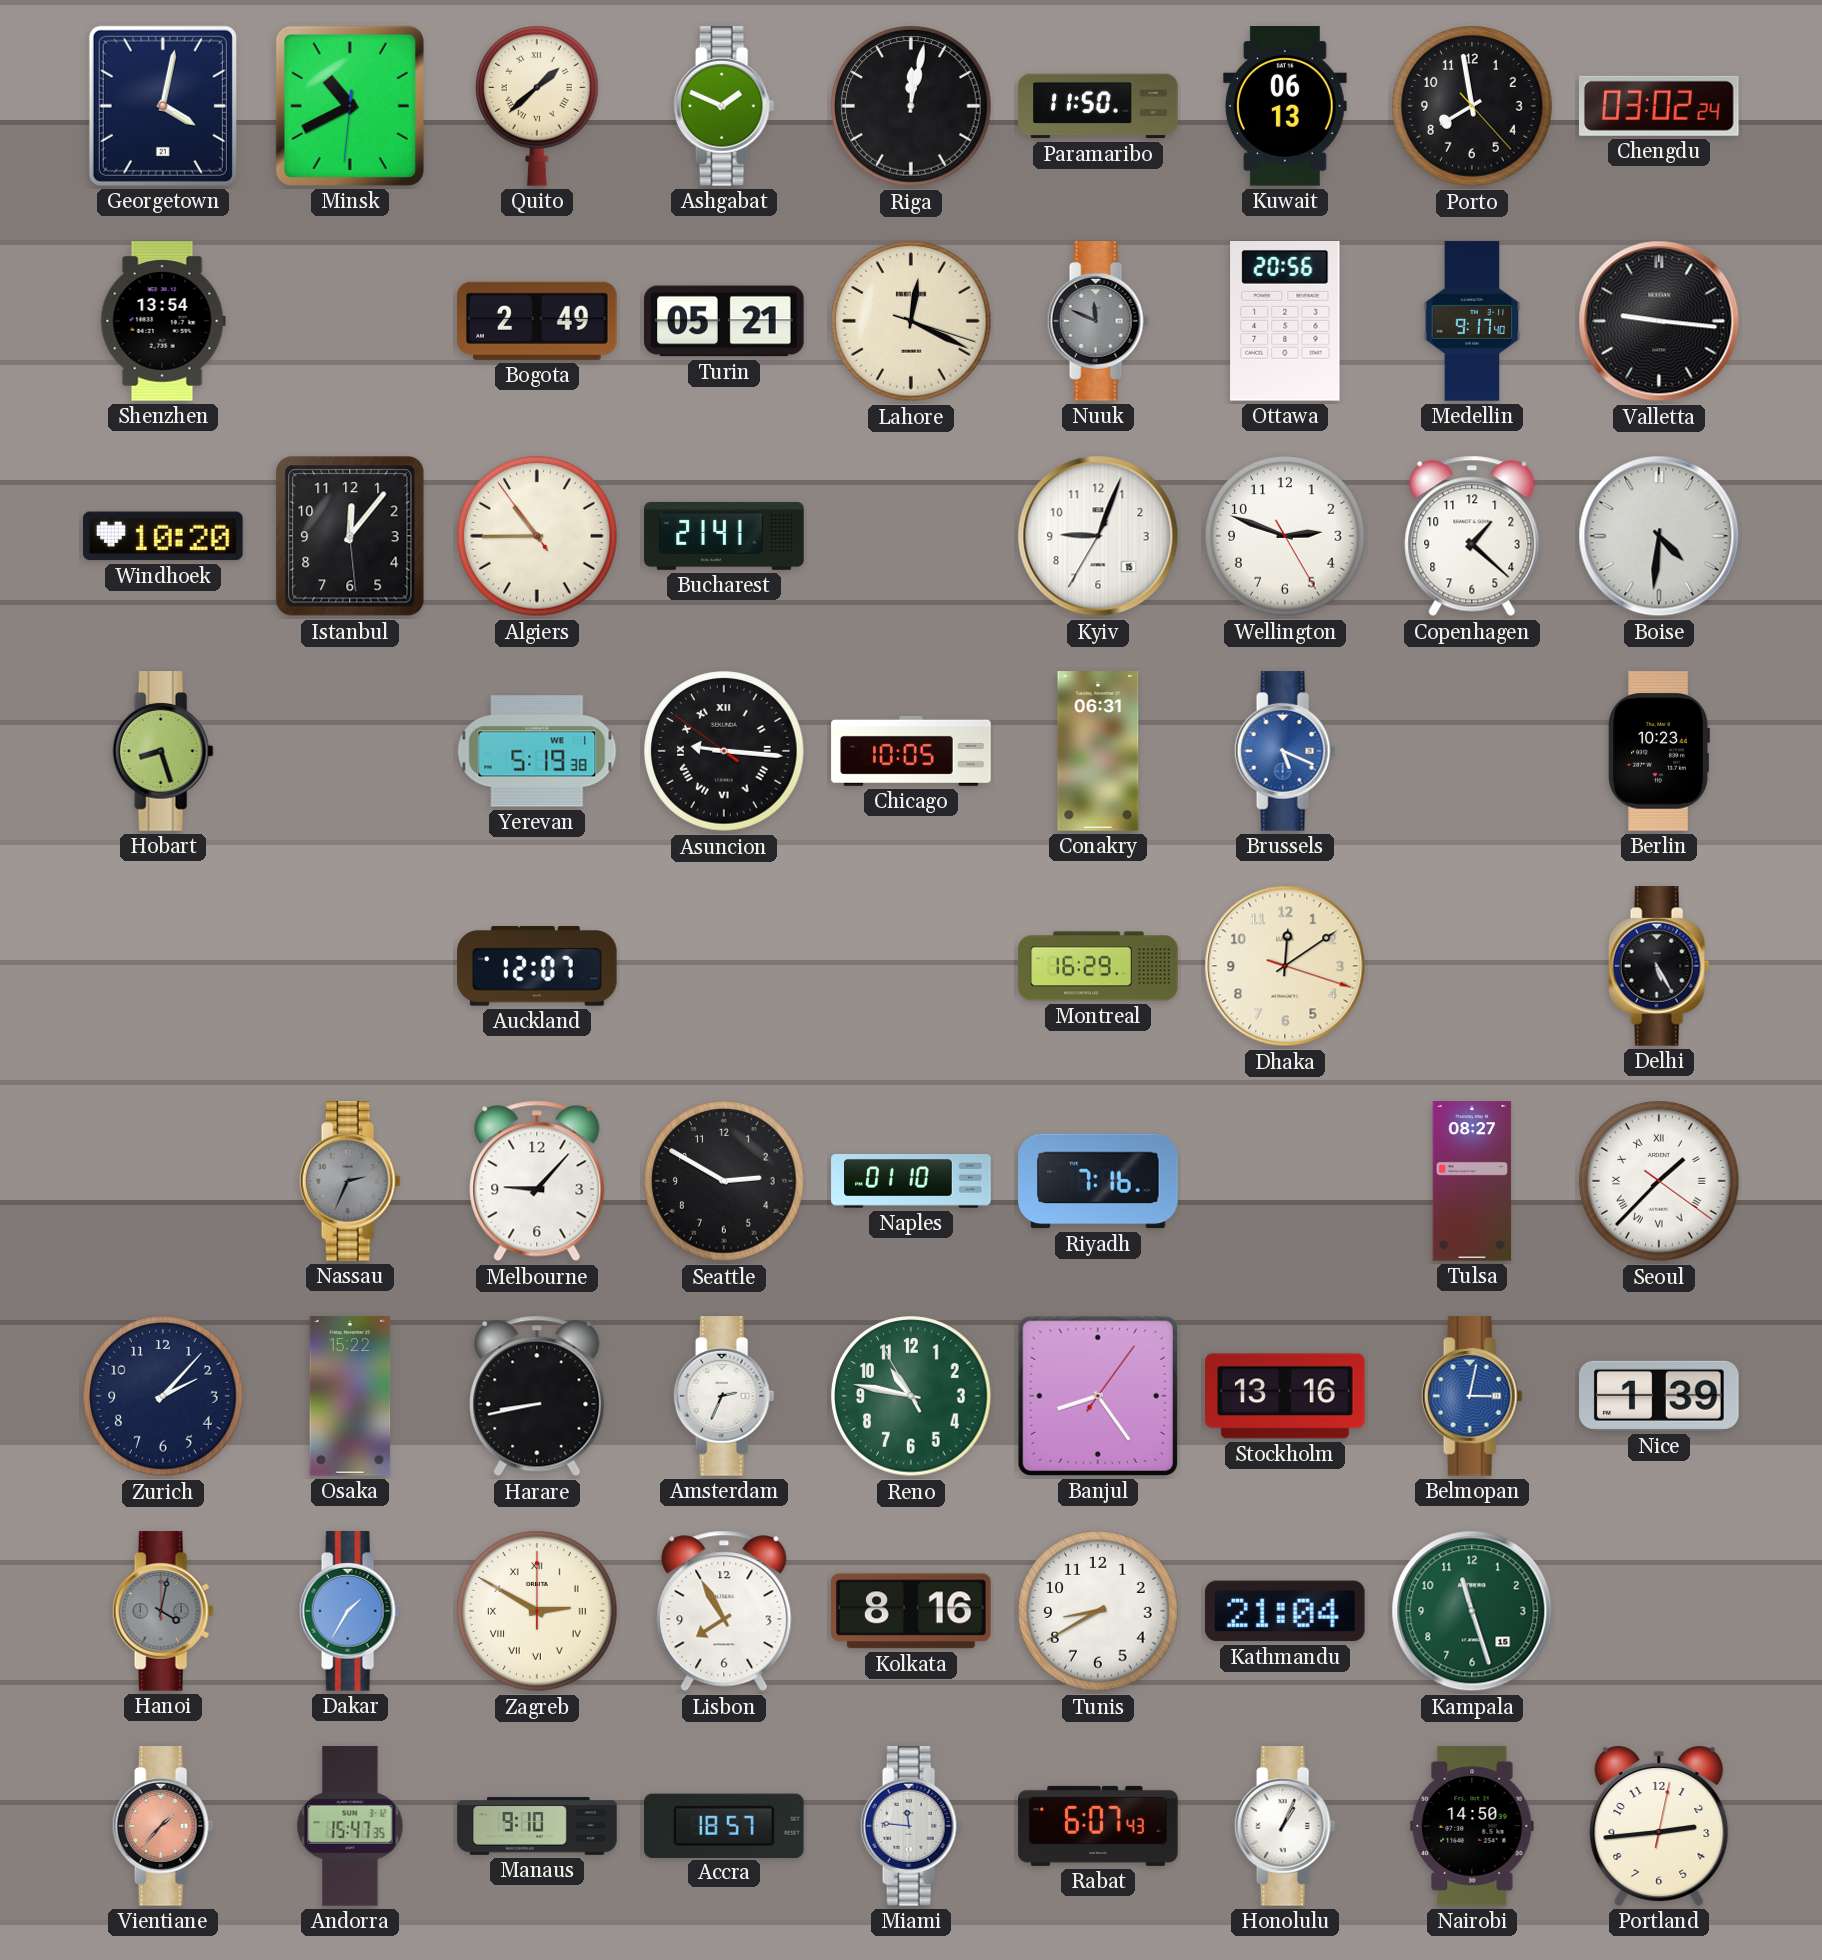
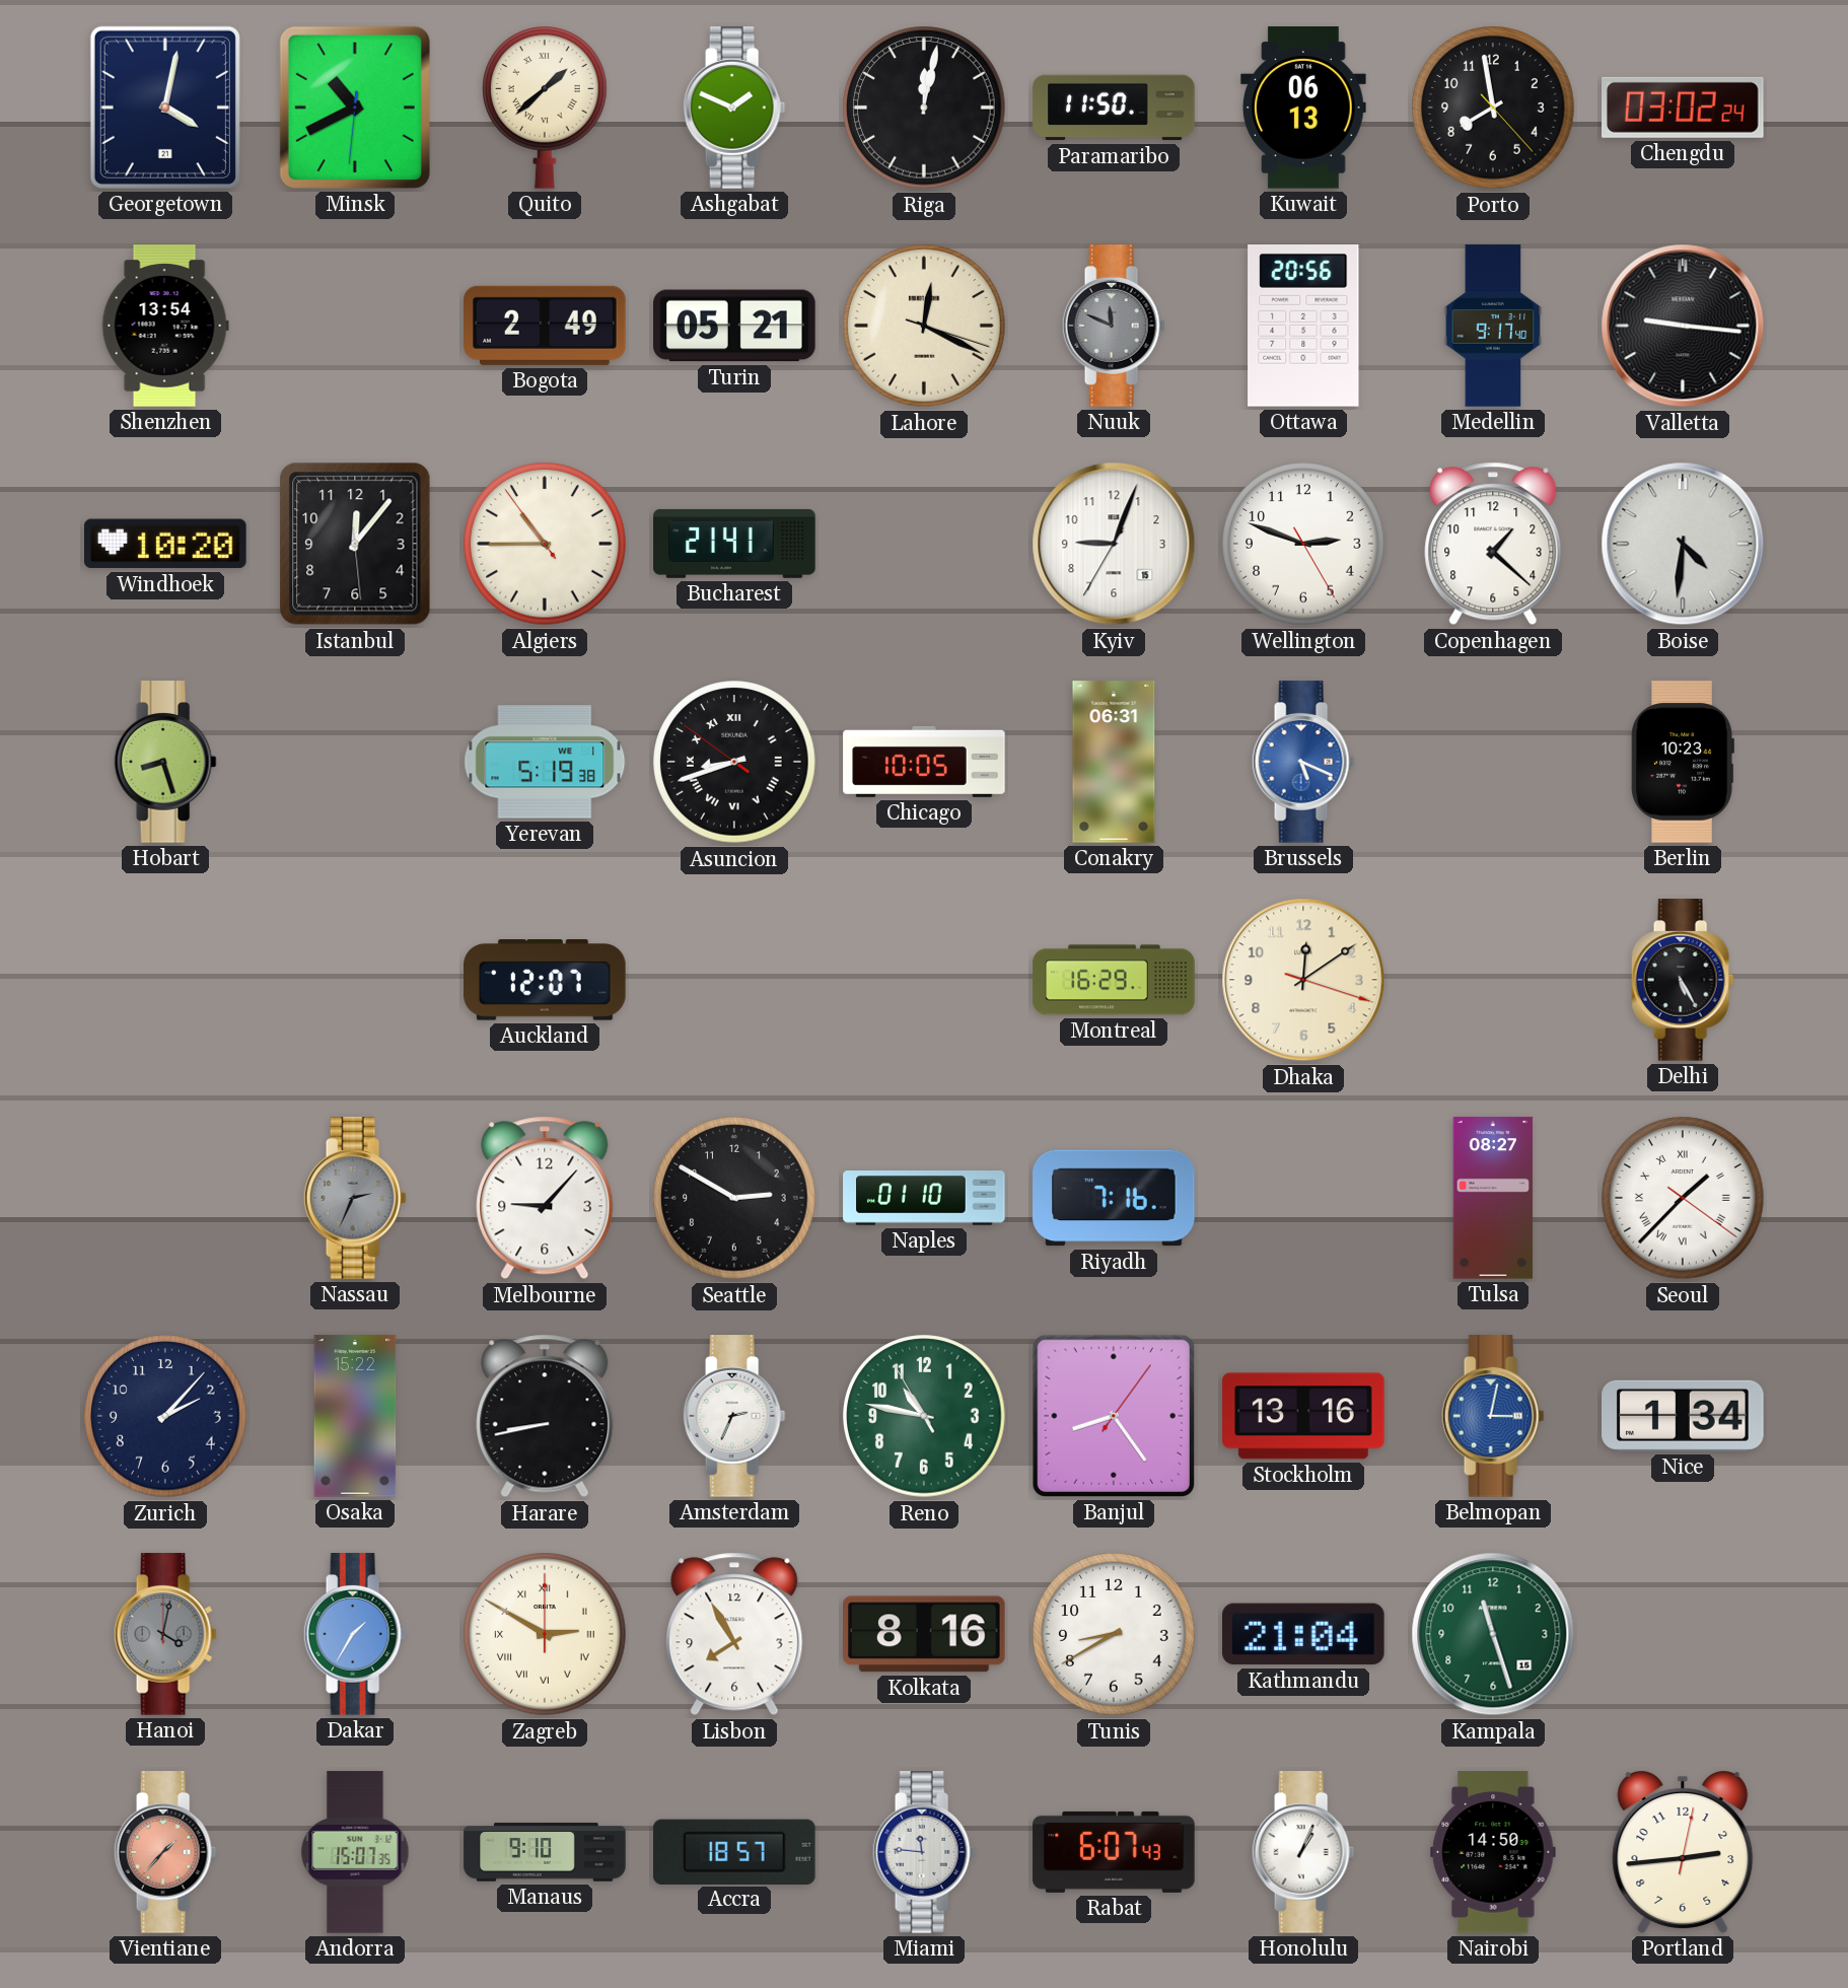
Asuncion: 9:15 -> 8:41 (734, 762)
Nice: 1:39 -> 1:34 (1683, 1416)
Andorra: 15:47 -> 15:07 (355, 1852)
